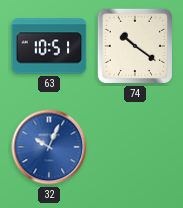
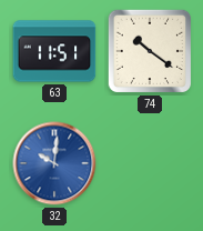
63: 10:51 -> 11:51 (54, 51)
32: 10:04 -> 10:01 (54, 163)
